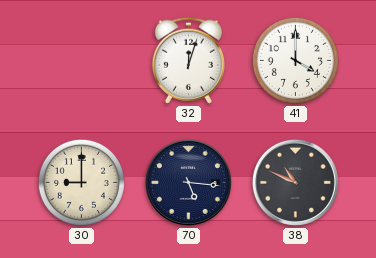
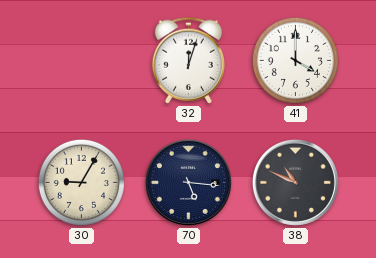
30: 9:00 -> 9:05 (81, 182)
